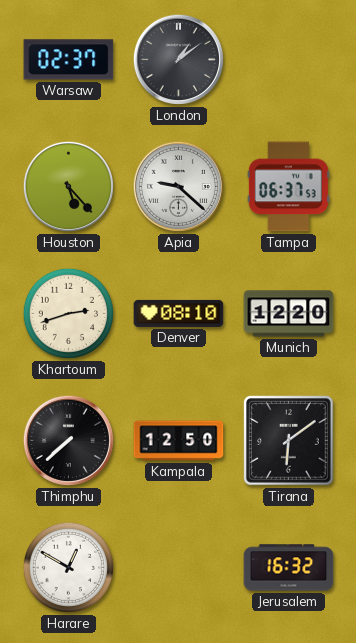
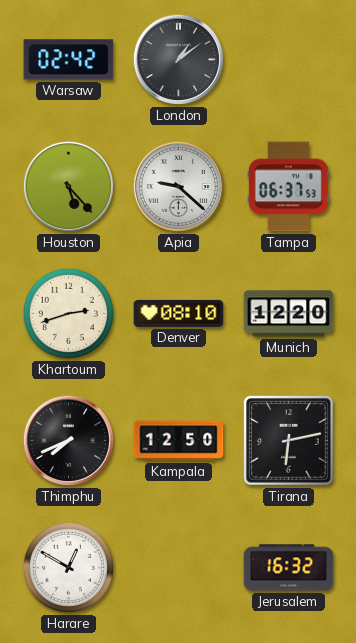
Warsaw: 02:37 -> 02:42 (69, 60)
Thimphu: 7:38 -> 7:41 (68, 440)
Tirana: 6:09 -> 6:13 (289, 441)
